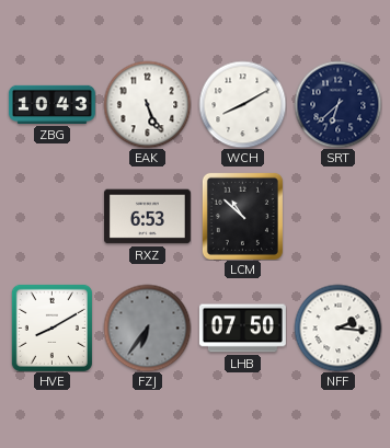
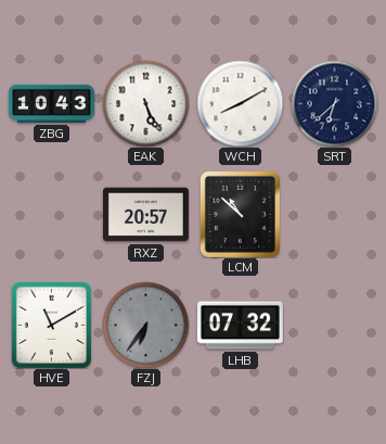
RXZ: 6:53 -> 20:57 (145, 215)
HVE: 8:10 -> 11:10 (51, 325)
LHB: 07:50 -> 07:32 (240, 326)
NFF: 2:16 -> none (337, 328)
